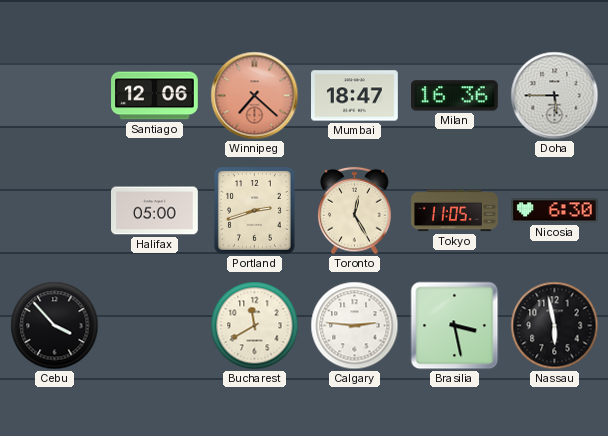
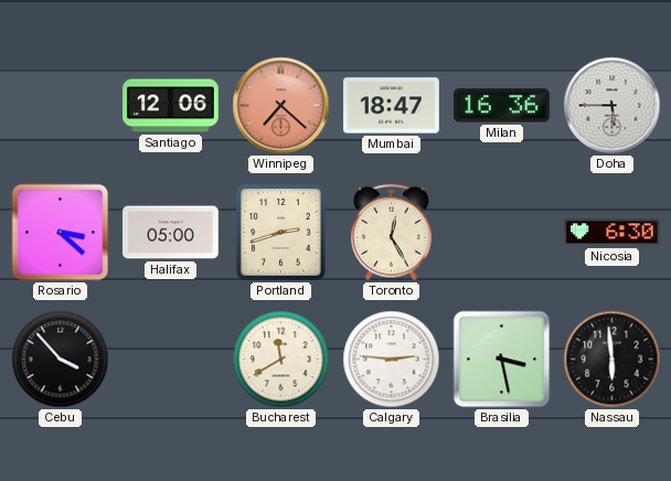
Rosario: none -> 3:22 (61, 233)
Tokyo: 11:05 -> none (455, 211)
Nassau: 5:58 -> 5:59 (613, 360)
